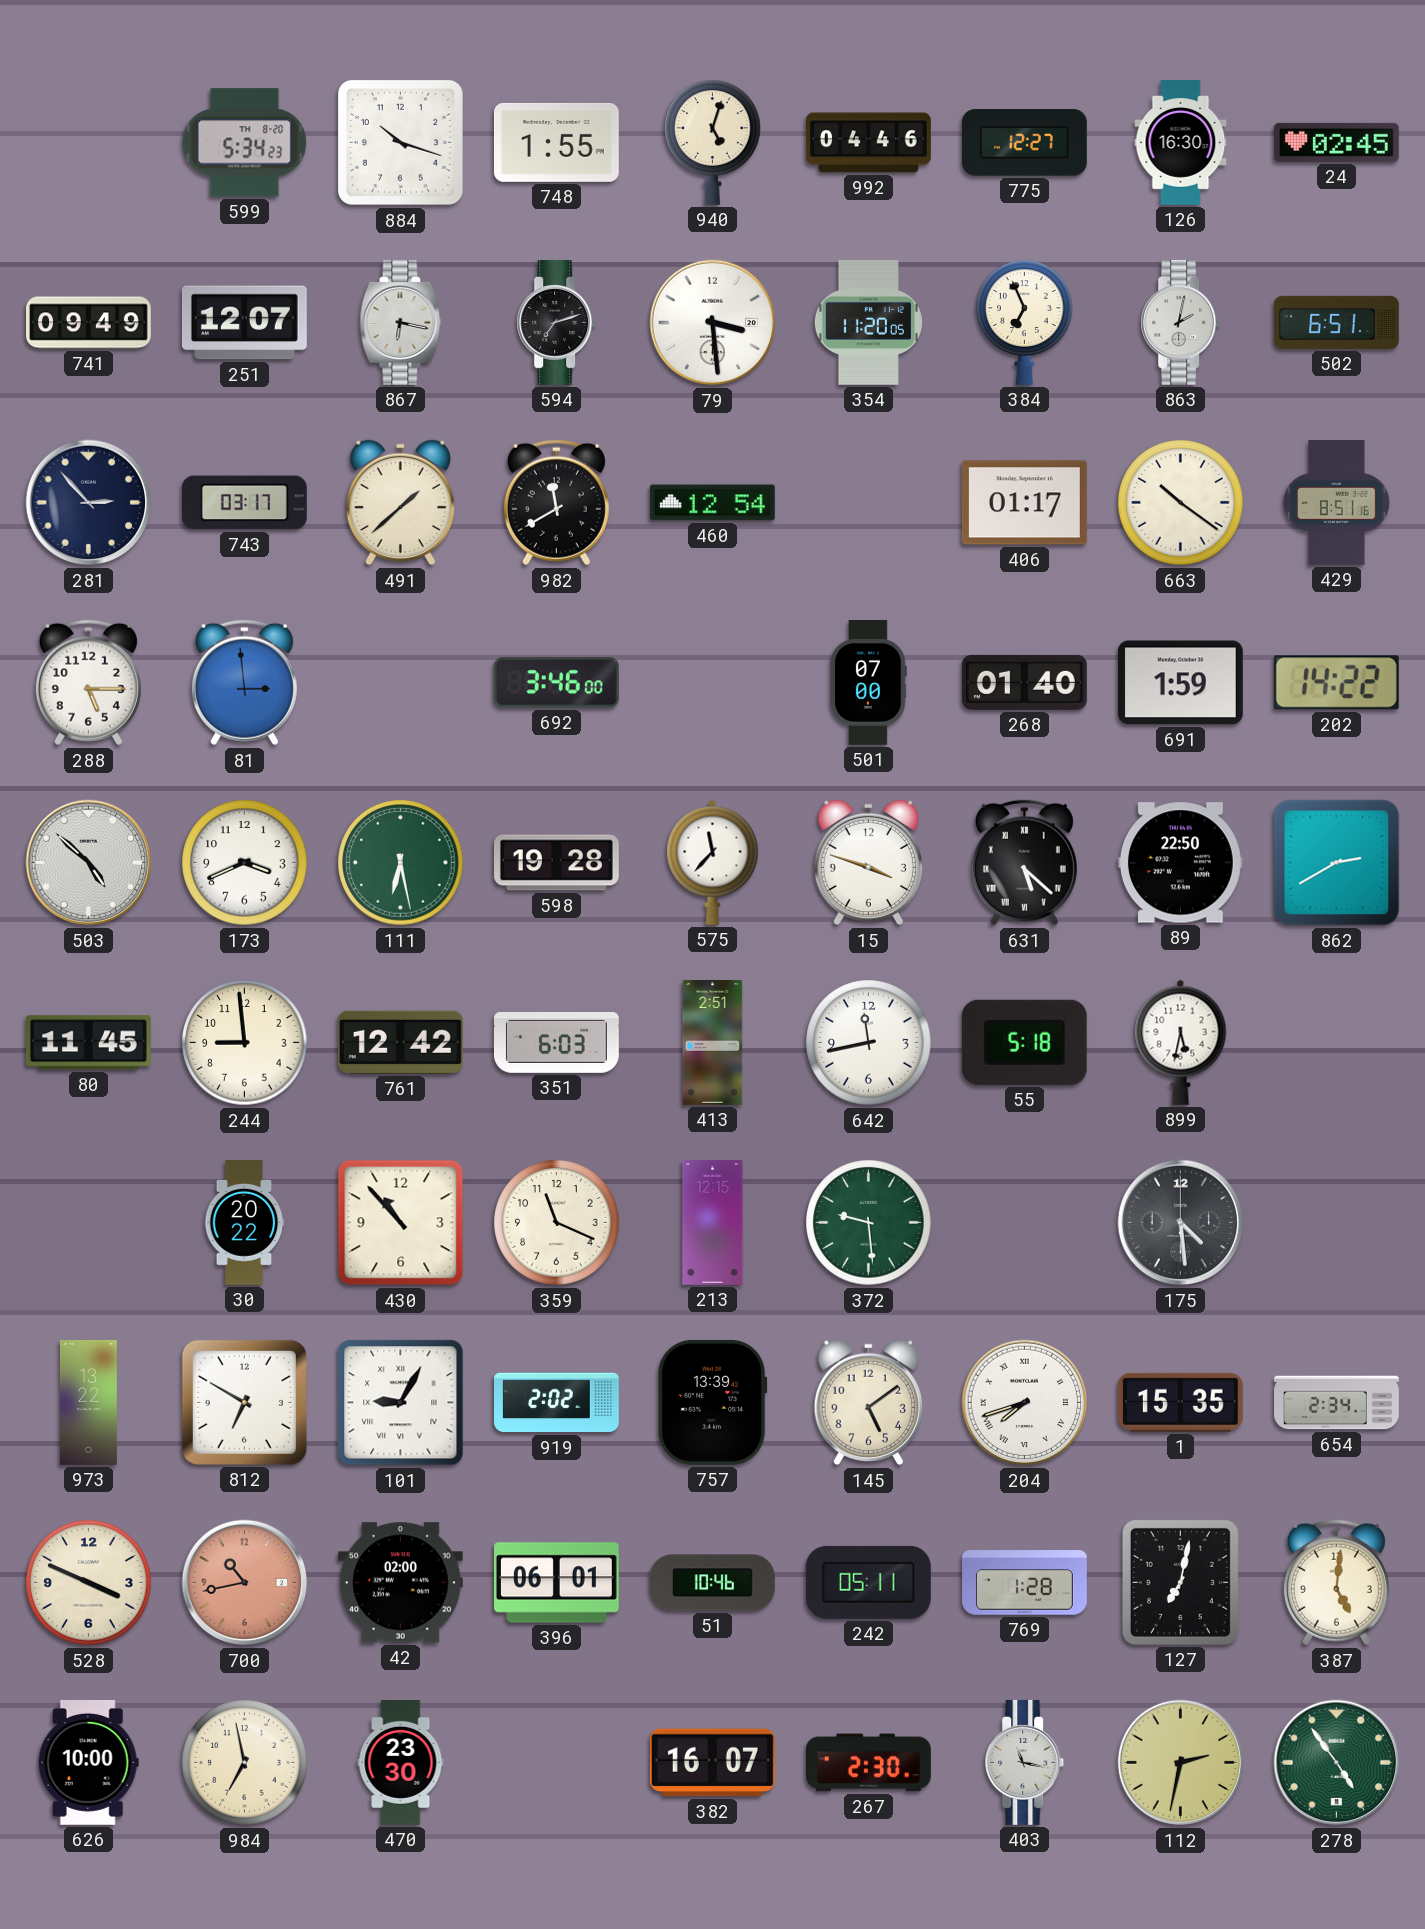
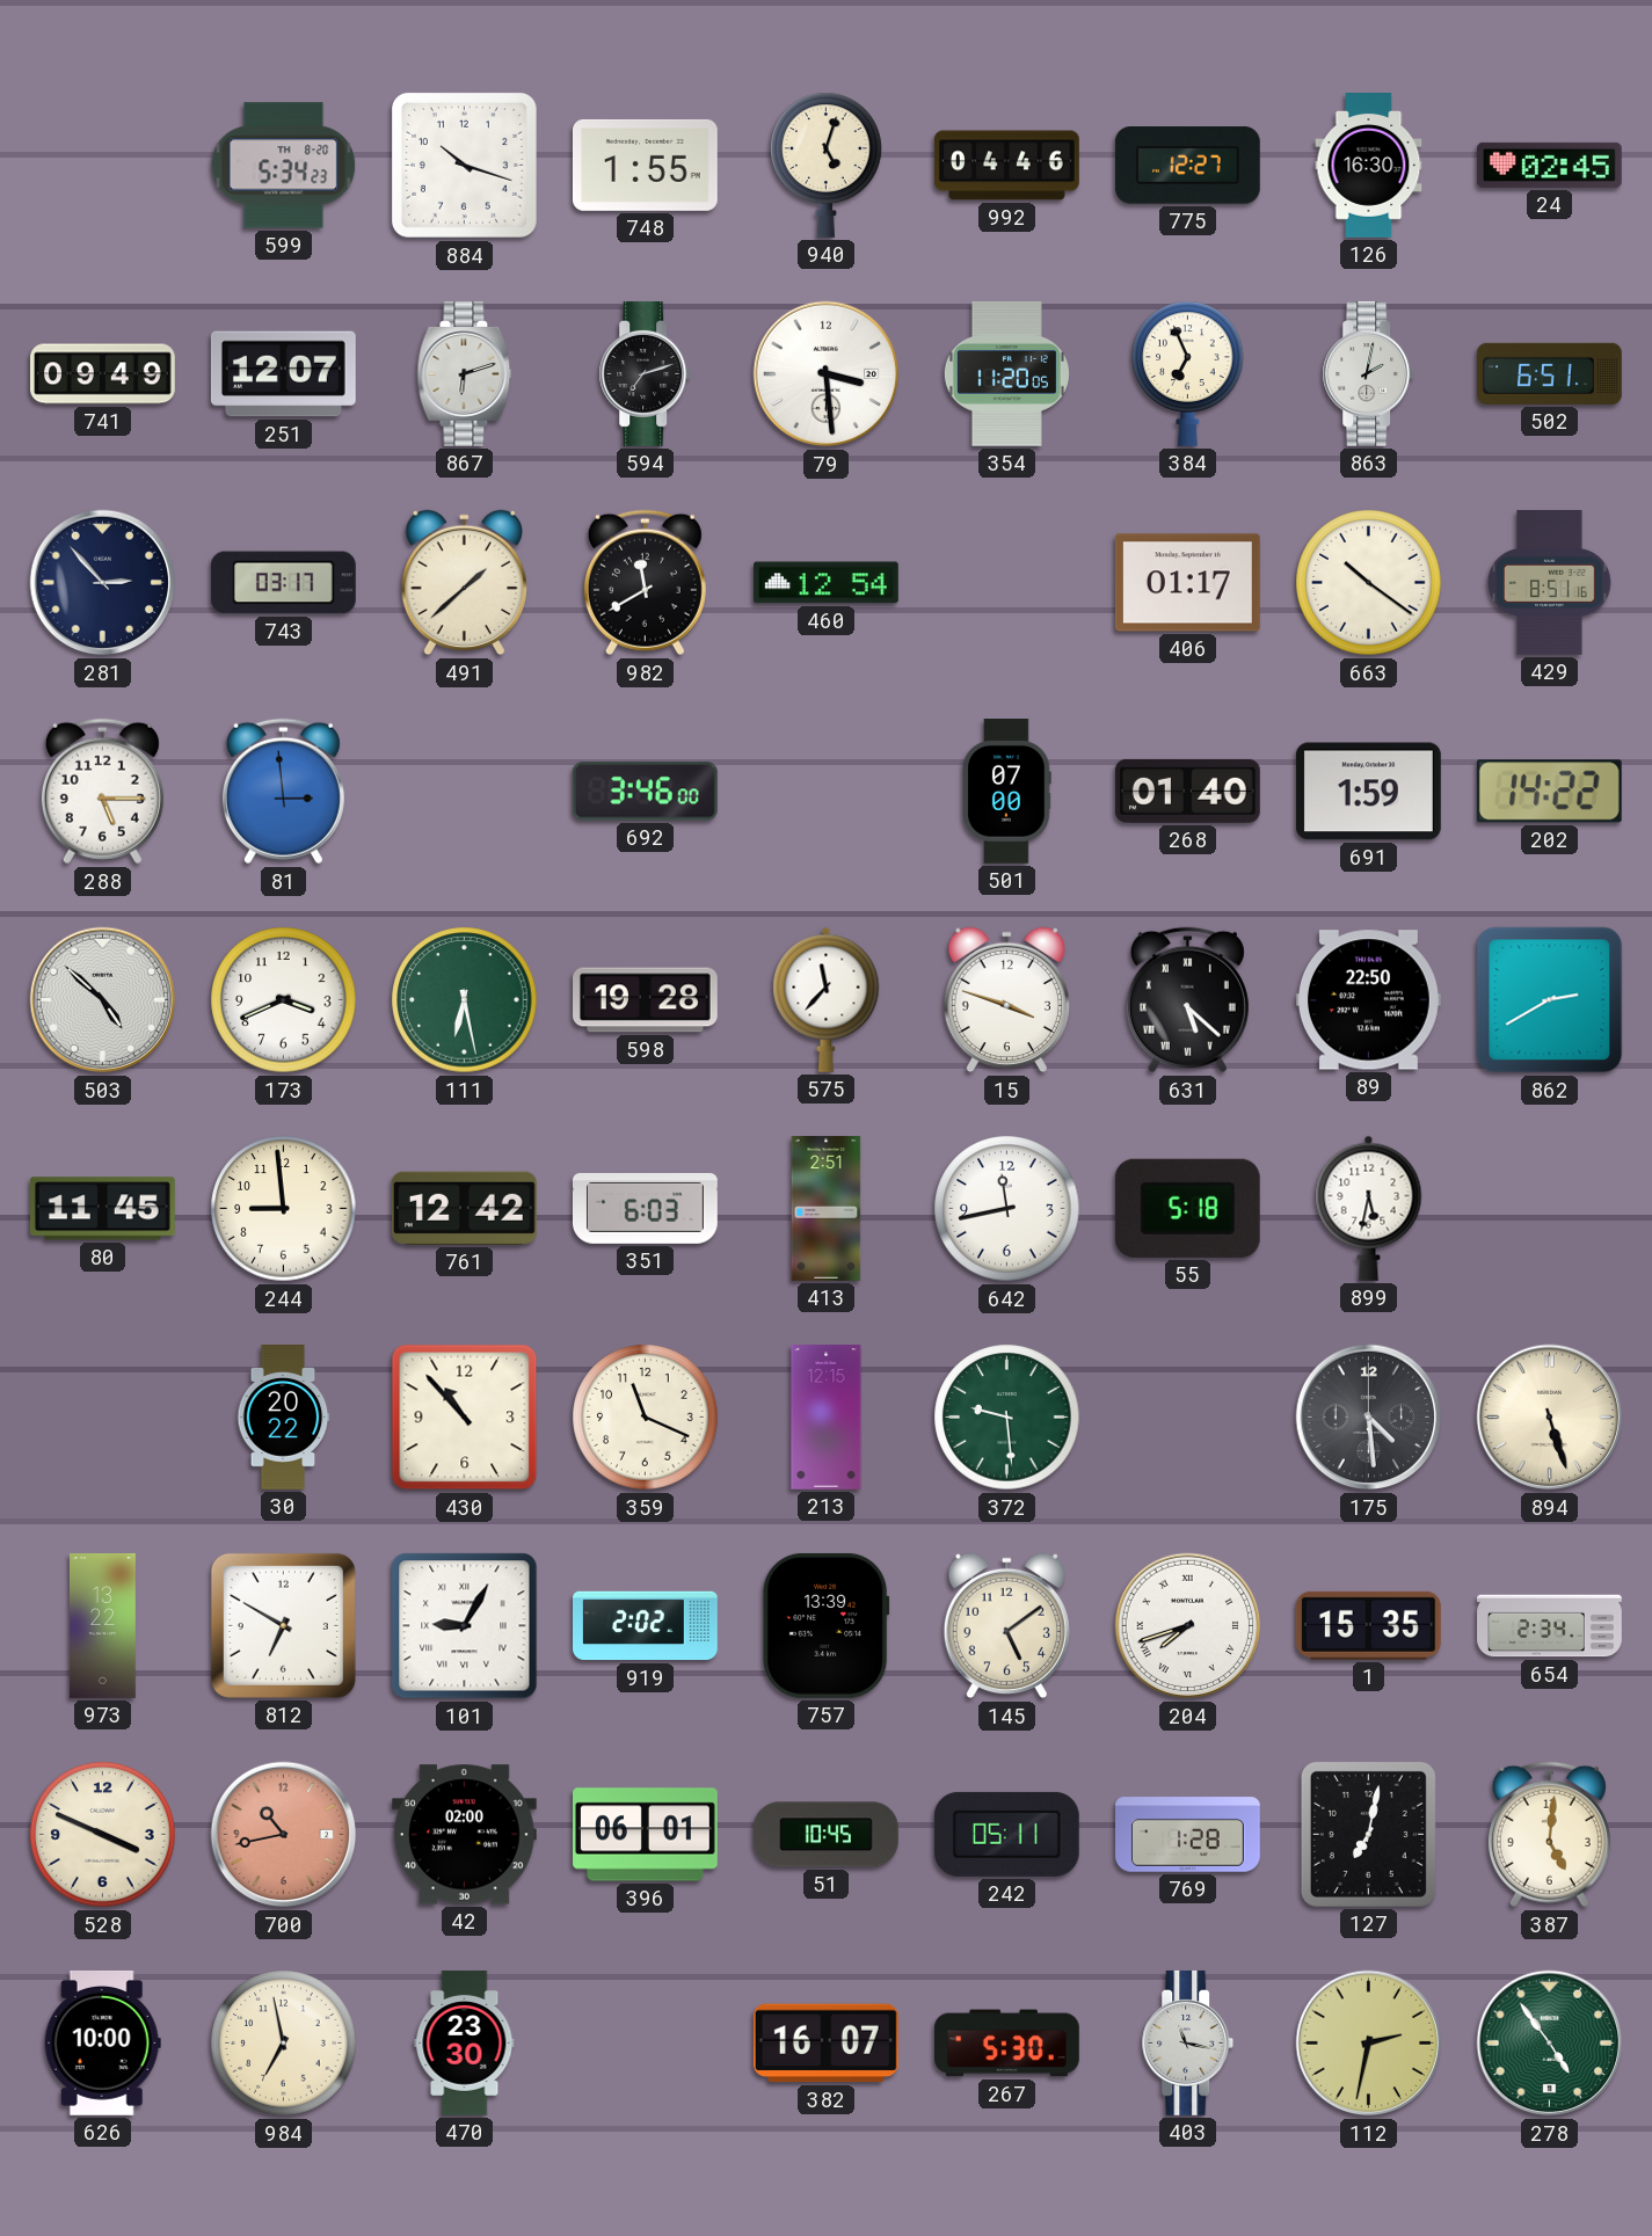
867: 6:17 -> 6:12 (465, 373)
894: none -> 5:27 (1550, 1418)
51: 10:46 -> 10:45 (825, 1835)
267: 2:30 -> 5:30 (1007, 2044)
